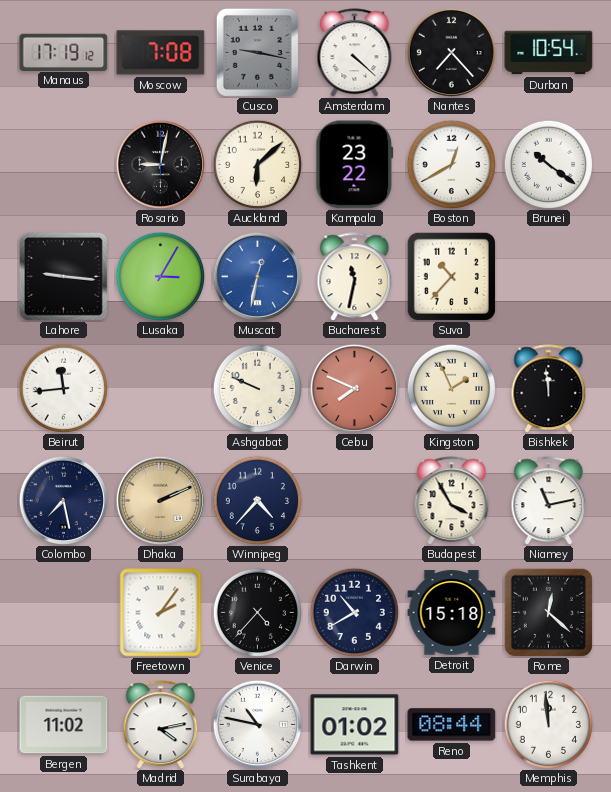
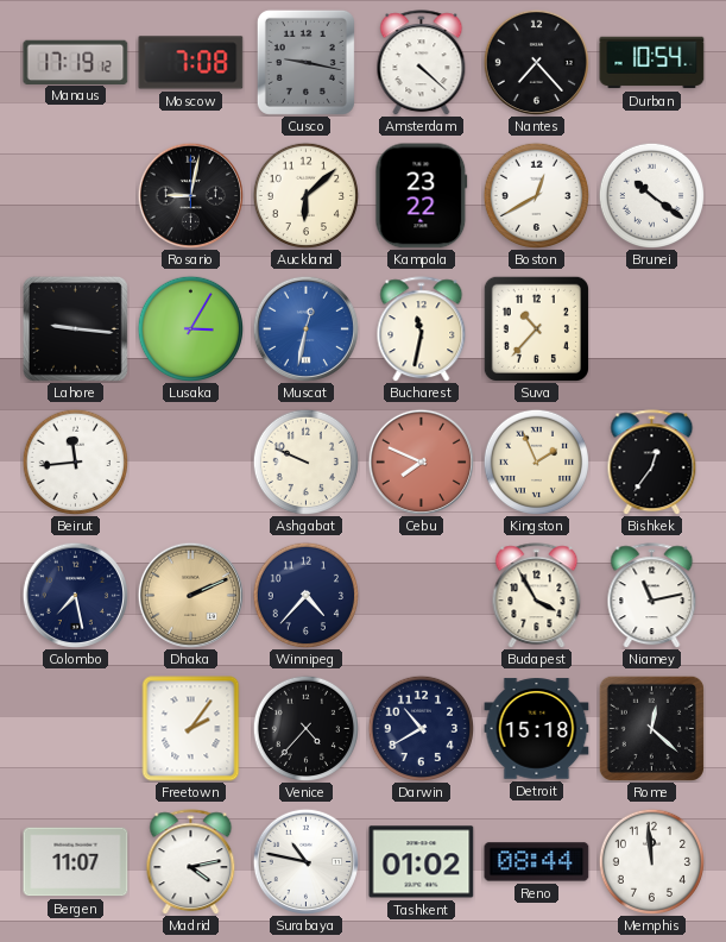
Bishkek: 11:59 -> 12:36 (652, 463)
Bergen: 11:02 -> 11:07 (76, 862)
